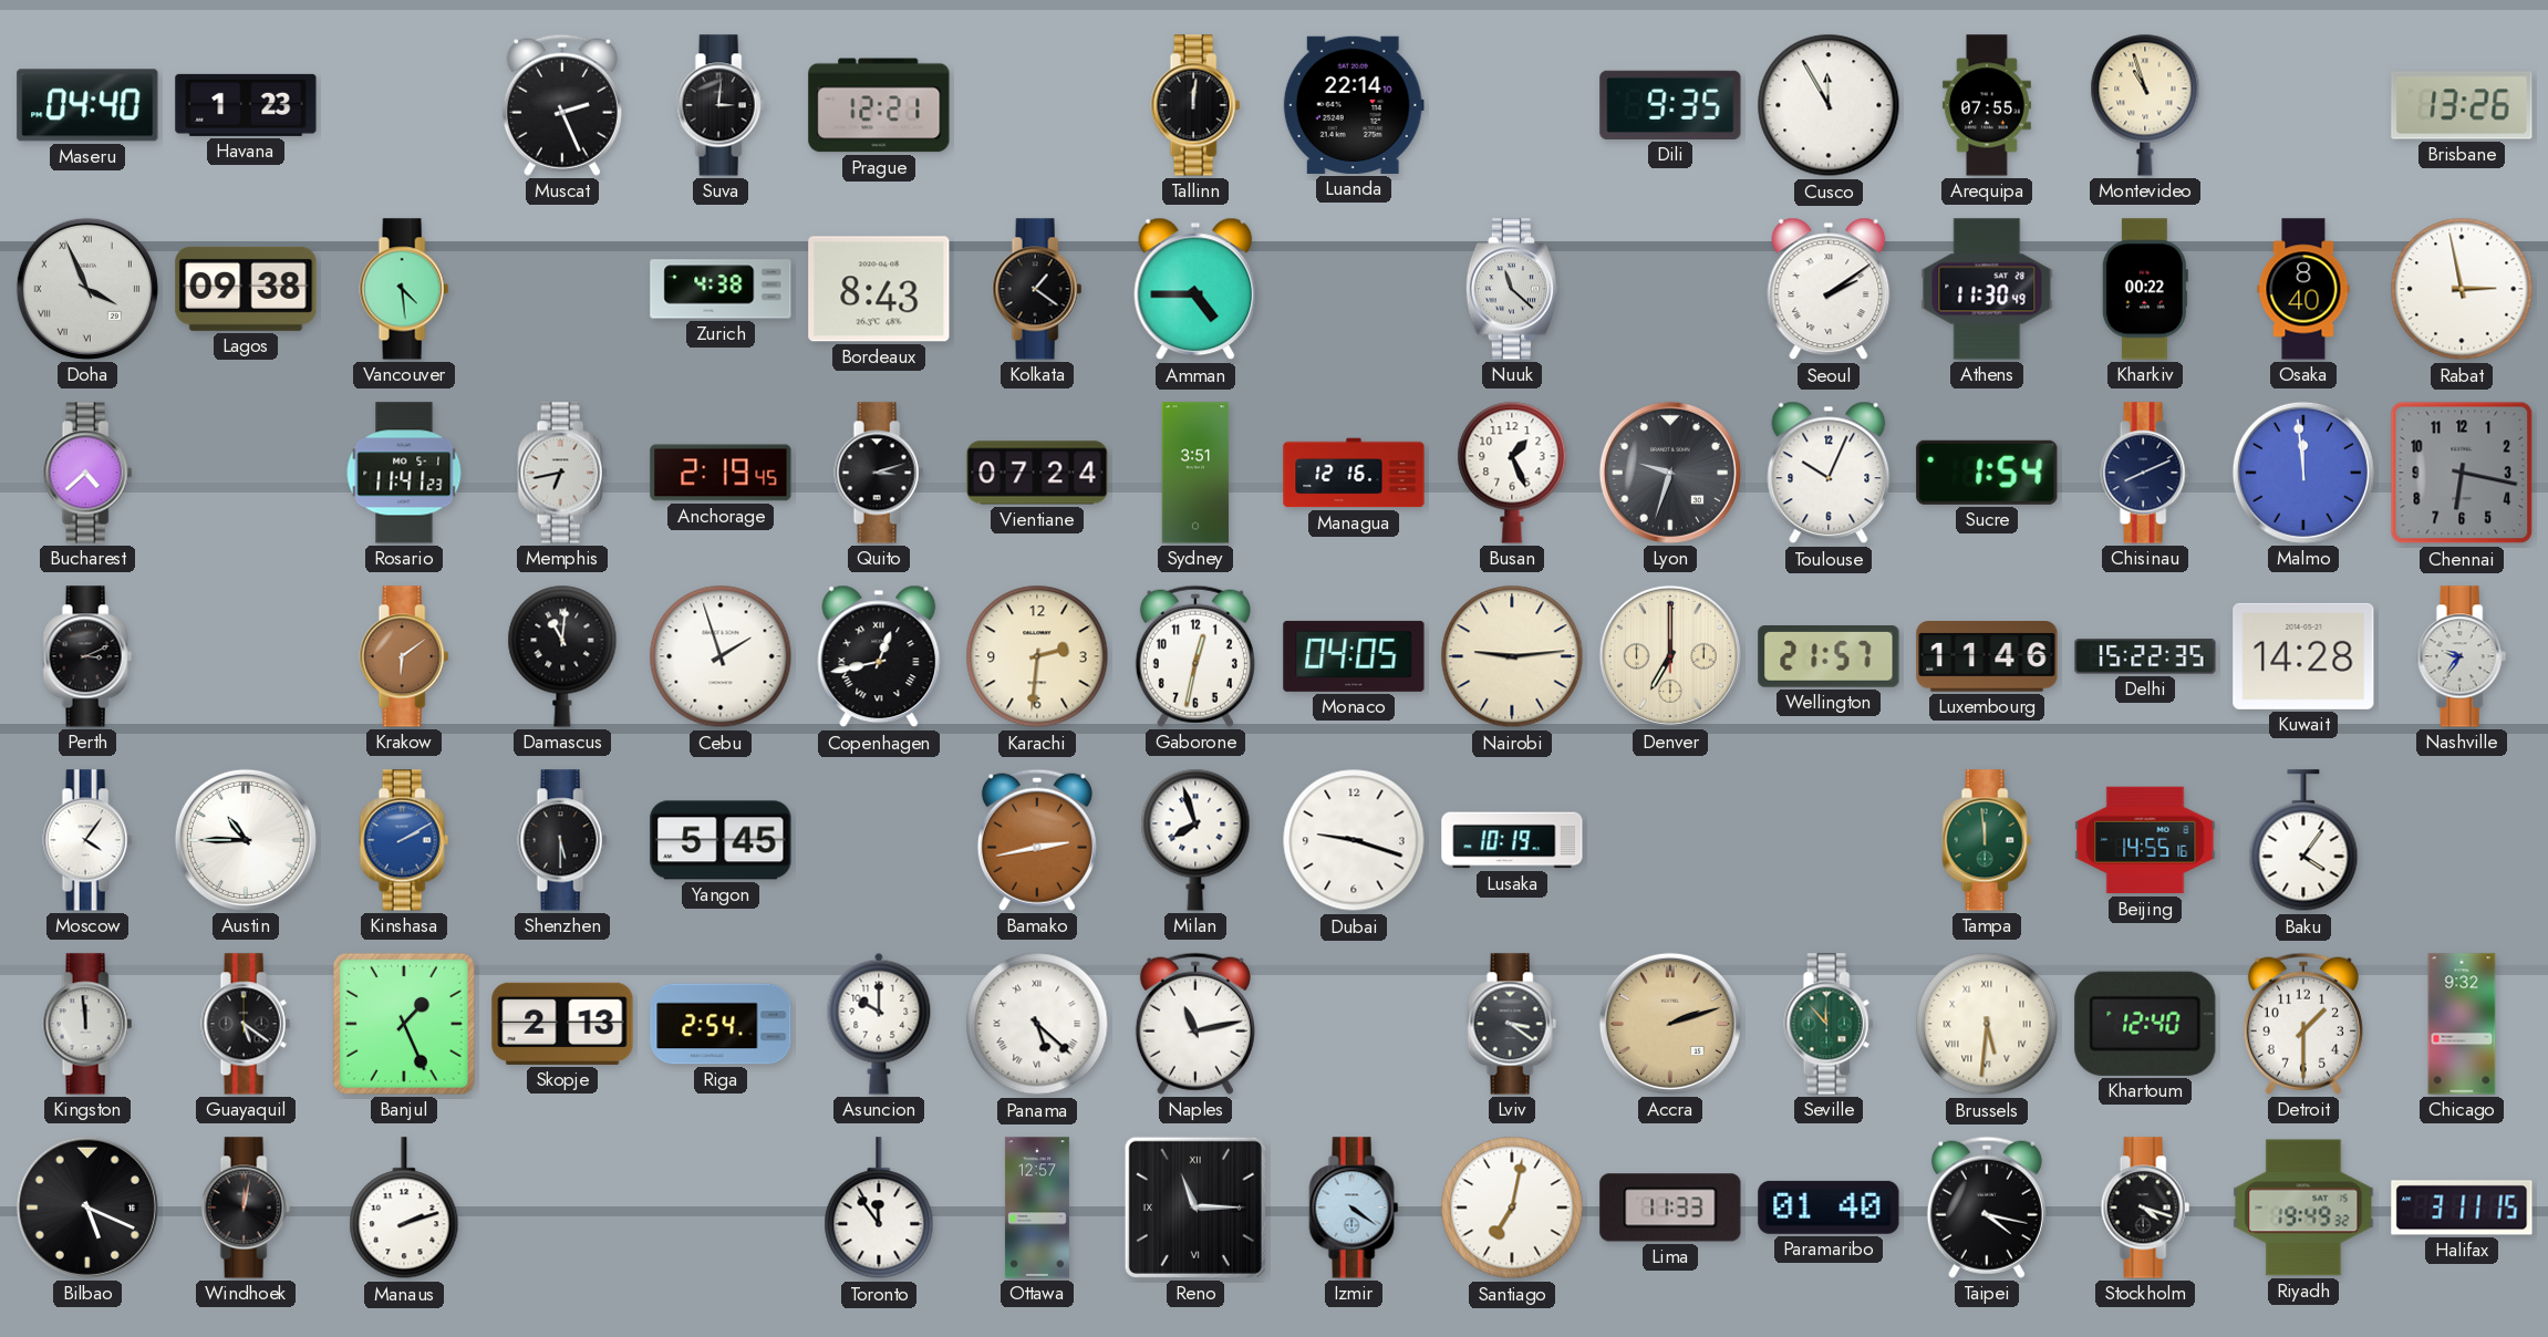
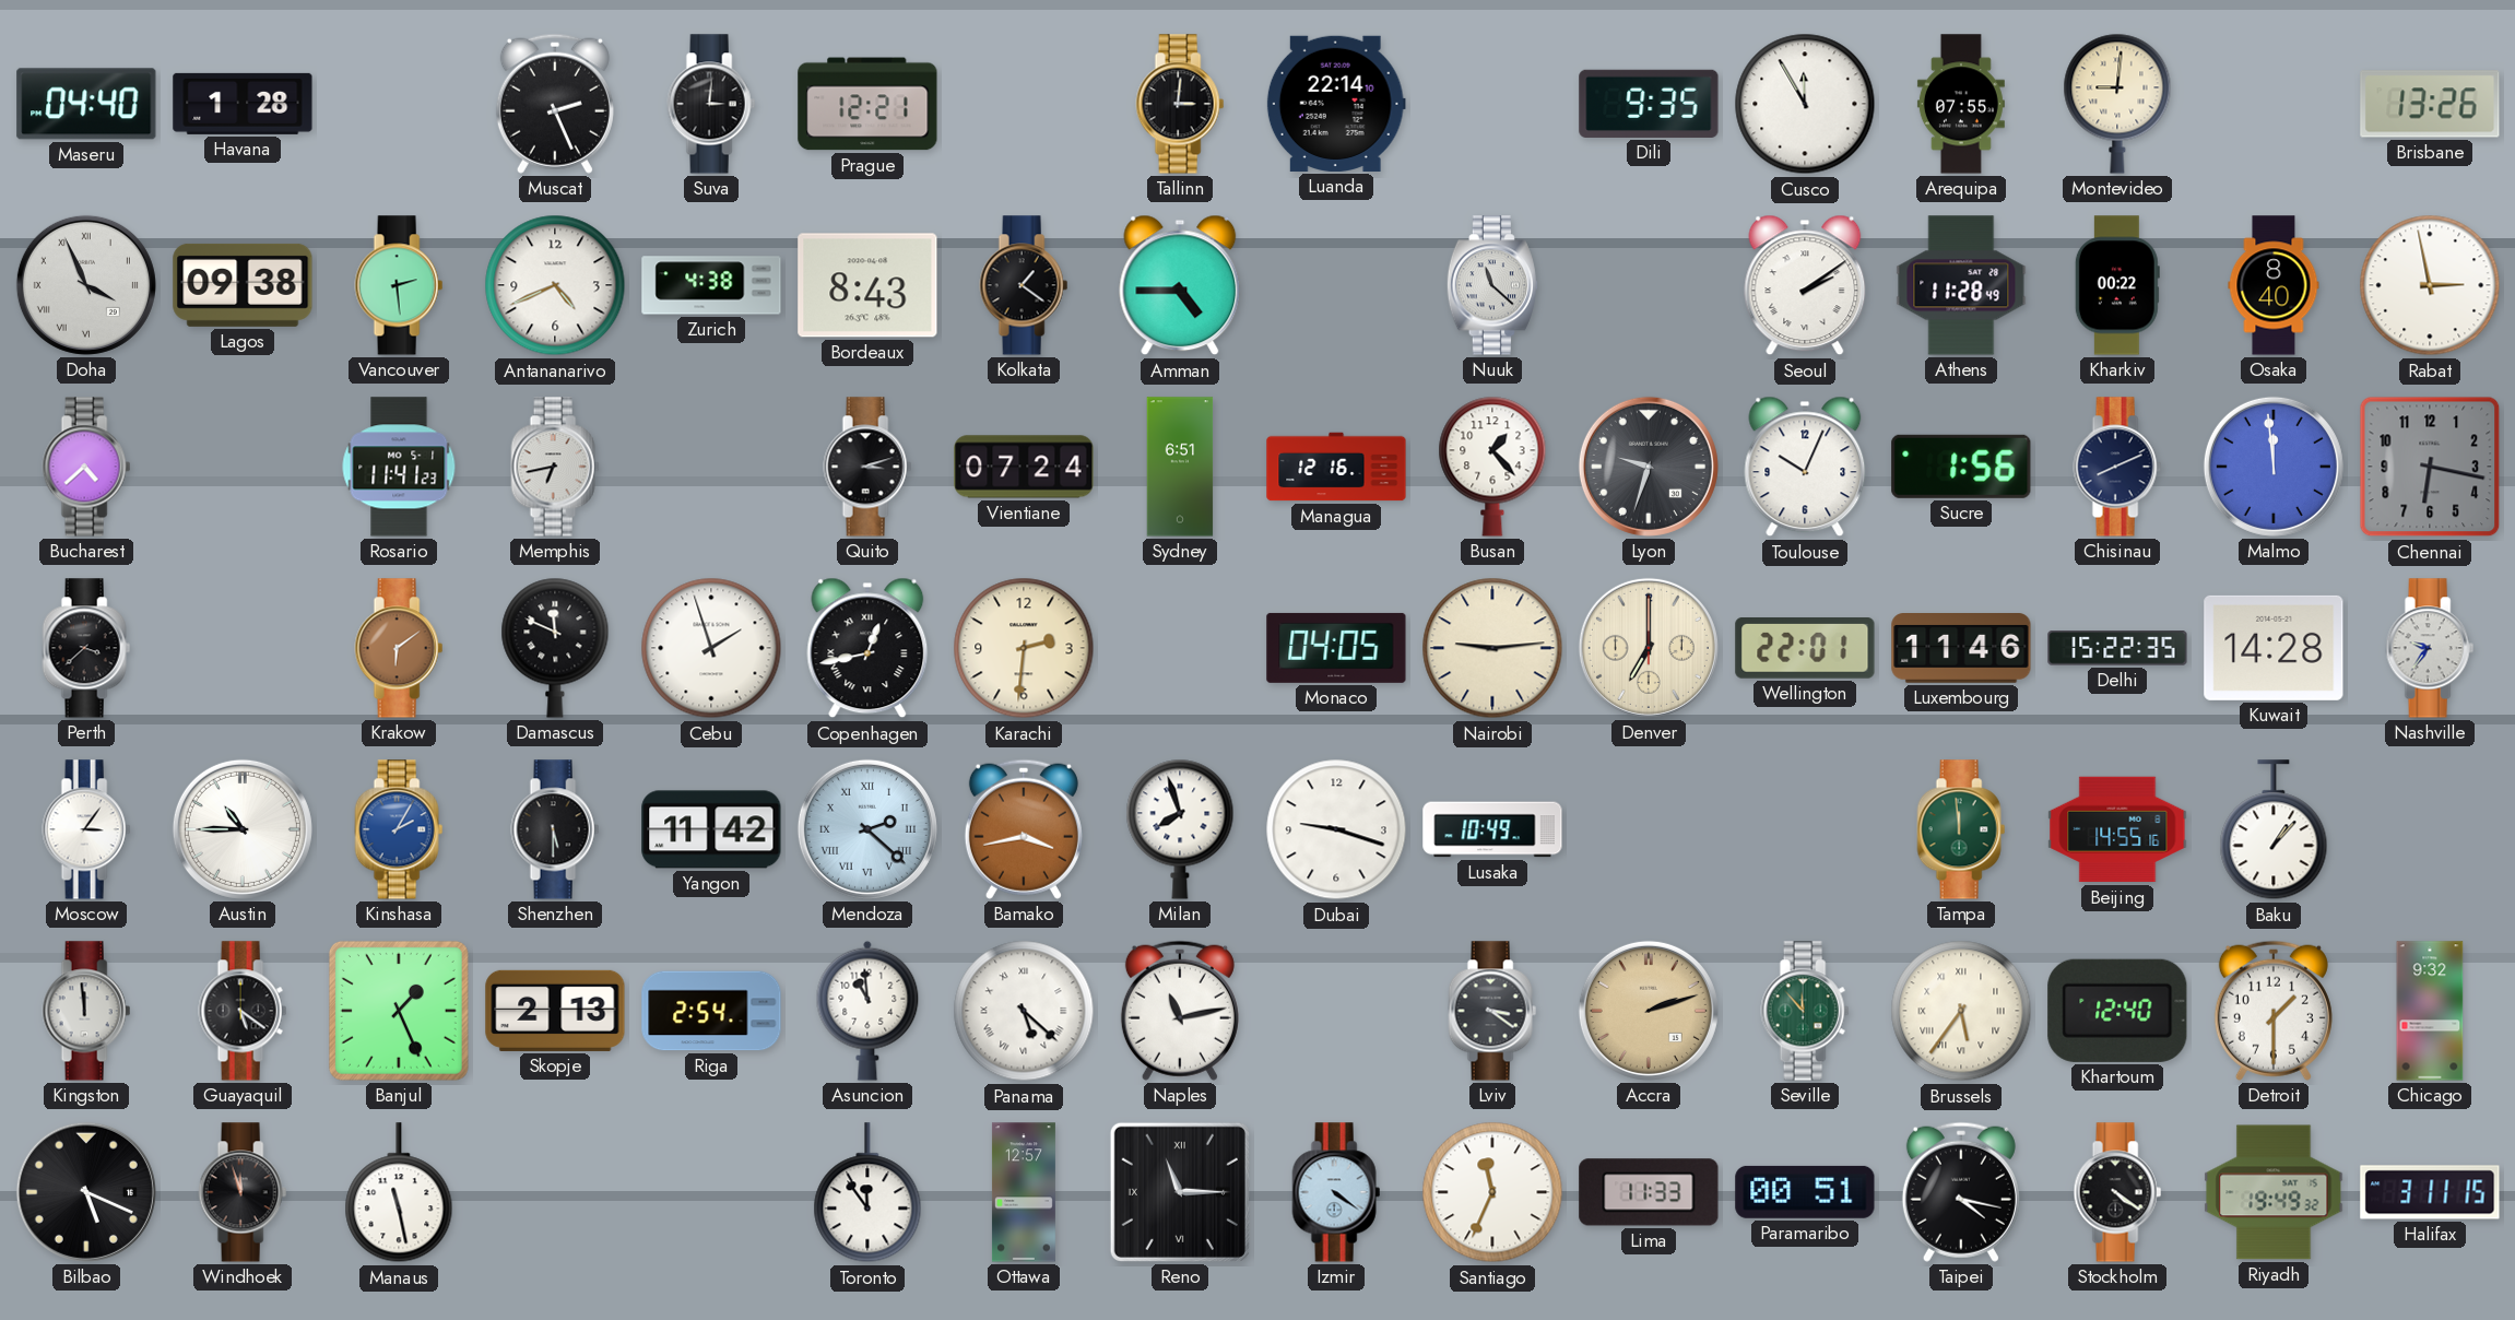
Havana: 1:23 -> 1:28 (243, 104)
Tallinn: 12:01 -> 3:01 (1180, 104)
Montevideo: 10:57 -> 9:01 (2117, 104)
Vancouver: 4:29 -> 2:29 (399, 285)
Antananarivo: none -> 4:41 (555, 285)
Athens: 11:30 -> 11:28 (1961, 285)
Anchorage: 2:19 -> none (721, 473)
Sydney: 3:51 -> 6:51 (1180, 467)
Busan: 1:26 -> 1:23 (1492, 467)
Sucre: 1:54 -> 1:56 (1961, 467)
Perth: 3:11 -> 3:38 (86, 648)
Damascus: 11:01 -> 11:49 (555, 648)
Gaborone: 12:32 -> none (1195, 656)
Wellington: 21:57 -> 22:01 (1805, 649)
Moscow: 4:06 -> 3:06 (86, 829)
Kinshasa: 2:10 -> 2:05 (399, 829)
Yangon: 5:45 -> 11:42 (711, 829)
Mendoza: none -> 2:22 (867, 829)
Bamako: 2:43 -> 3:43 (1024, 829)
Lusaka: 10:19 -> 10:49 (1492, 829)
Baku: 4:06 -> 1:07 (2274, 830)
Asuncion: 10:00 -> 10:59 (867, 1011)
Brussels: 5:31 -> 5:36 (1961, 1011)
Windhoek: 12:02 -> 11:57 (243, 1192)
Manaus: 2:12 -> 11:28 (399, 1193)
Santiago: 7:02 -> 11:34 (1492, 1192)
Paramaribo: 01:40 -> 00:51 (1805, 1192)
Stockholm: 4:18 -> 4:21 (2117, 1192)
